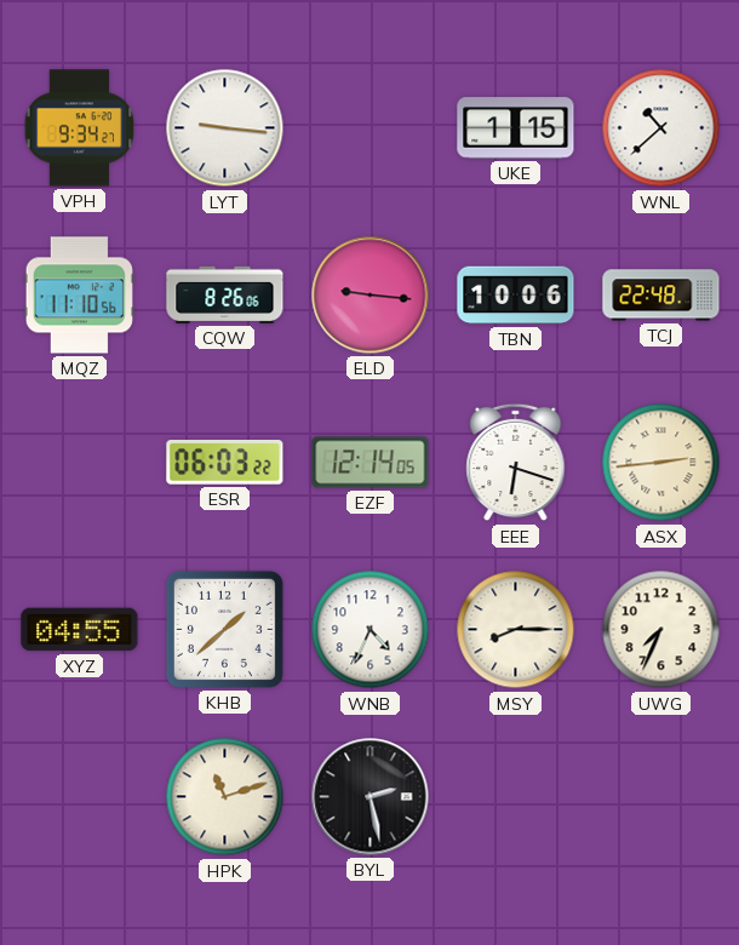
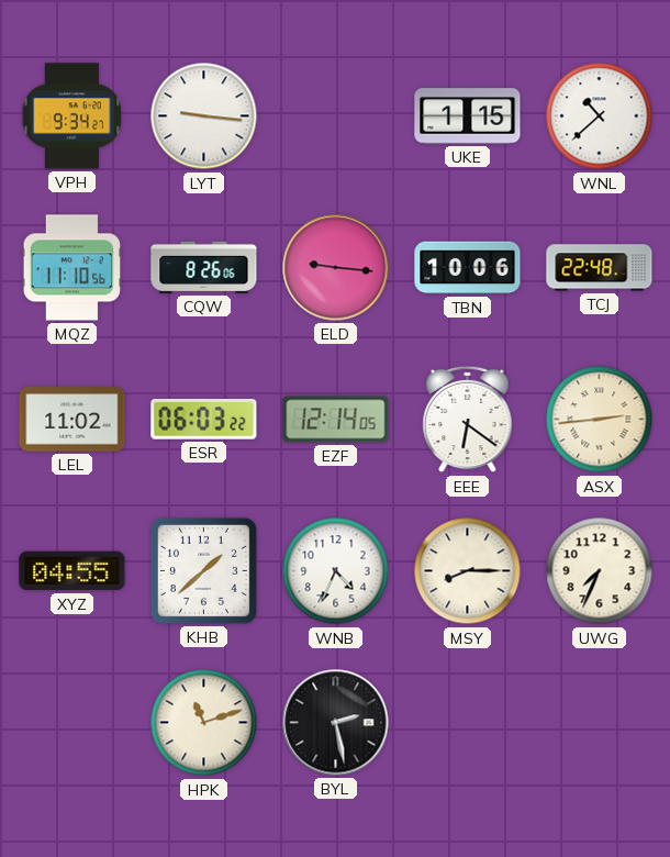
LEL: none -> 11:02 (72, 420)
EEE: 6:18 -> 6:21 (468, 420)
